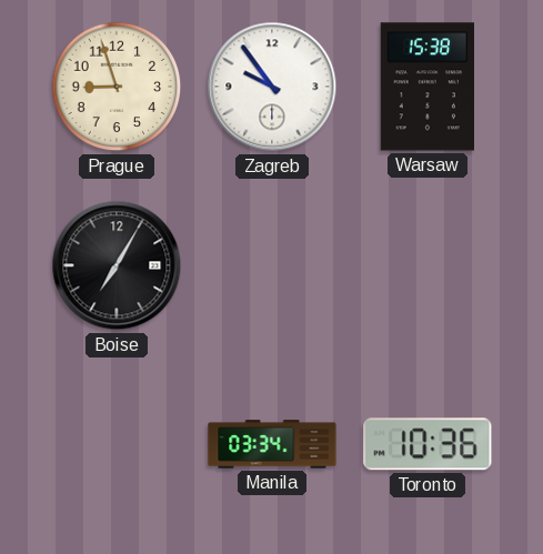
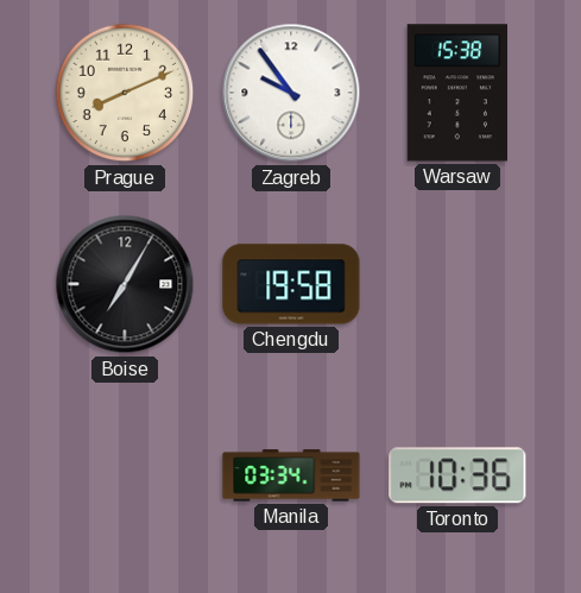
Prague: 8:57 -> 8:11 (125, 93)
Chengdu: none -> 19:58 (291, 284)
